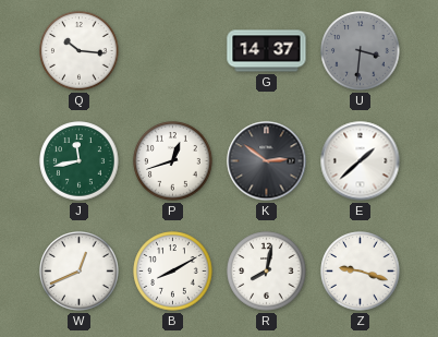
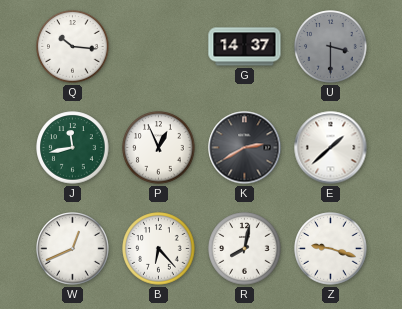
U: 3:31 -> 3:30 (331, 47)
P: 12:42 -> 12:56 (159, 148)
K: 2:51 -> 2:40 (245, 148)
B: 8:10 -> 6:23 (159, 249)
